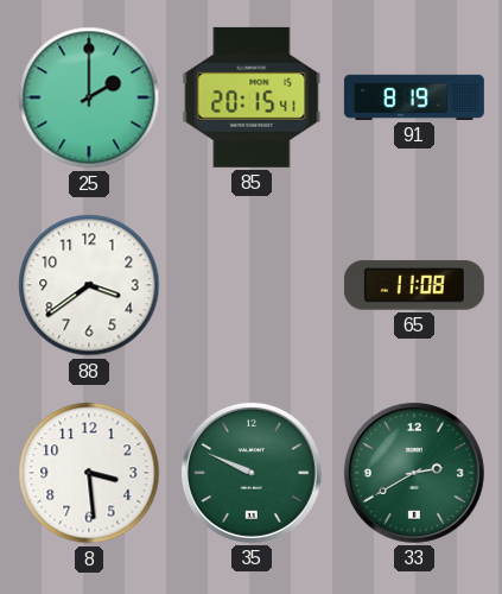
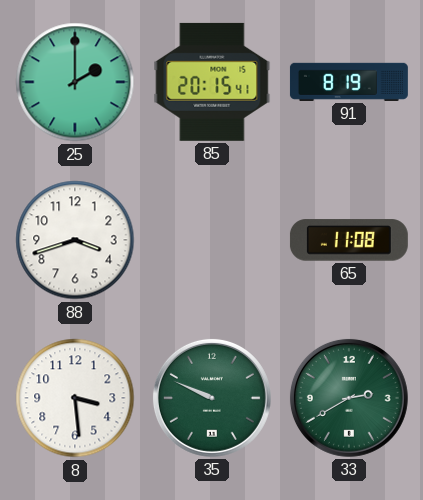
88: 3:39 -> 3:42 (75, 240)
